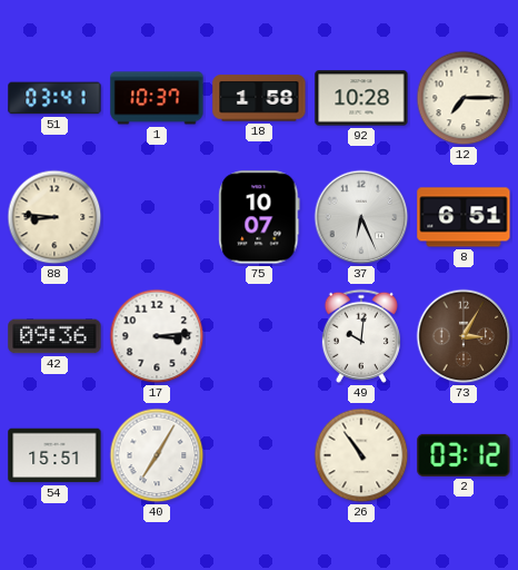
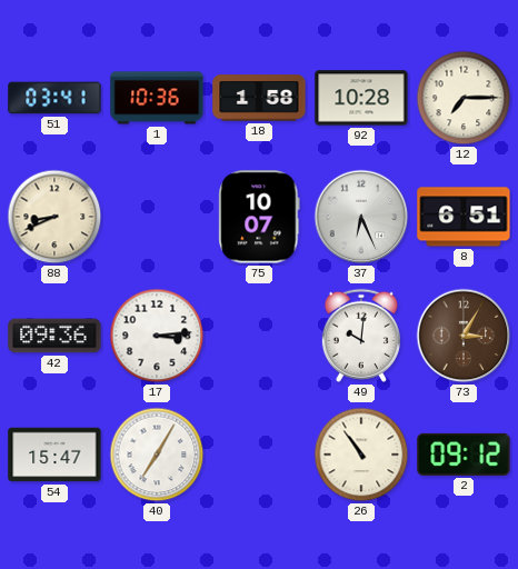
1: 10:37 -> 10:36 (157, 98)
88: 8:46 -> 8:41 (54, 217)
54: 15:51 -> 15:47 (54, 455)
2: 03:12 -> 09:12 (464, 455)
